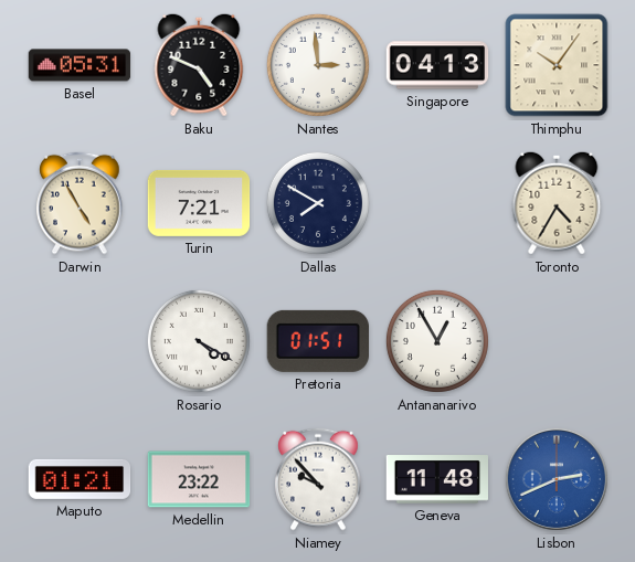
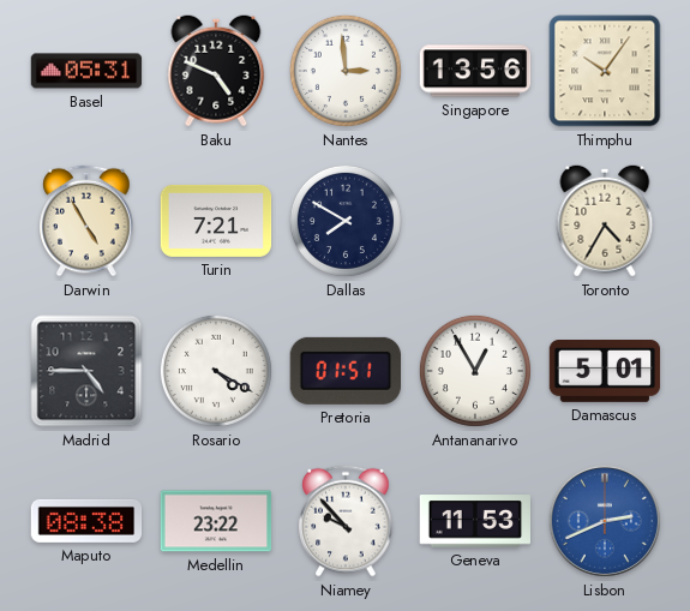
Singapore: 04:13 -> 13:56 (475, 71)
Madrid: none -> 4:45 (86, 371)
Damascus: none -> 5:01 (605, 372)
Maputo: 01:21 -> 08:38 (86, 521)
Geneva: 11:48 -> 11:53 (475, 521)
